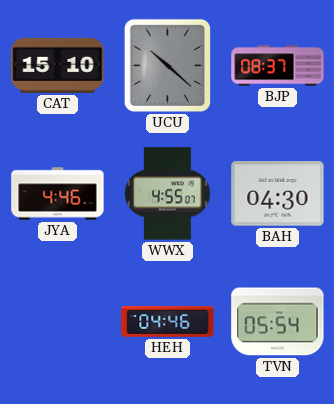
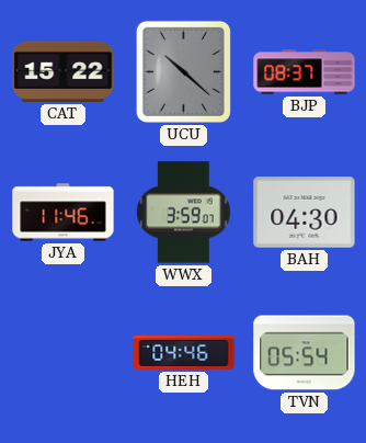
CAT: 15:10 -> 15:22 (64, 71)
JYA: 4:46 -> 11:46 (64, 213)
WWX: 4:55 -> 3:59 (184, 213)
